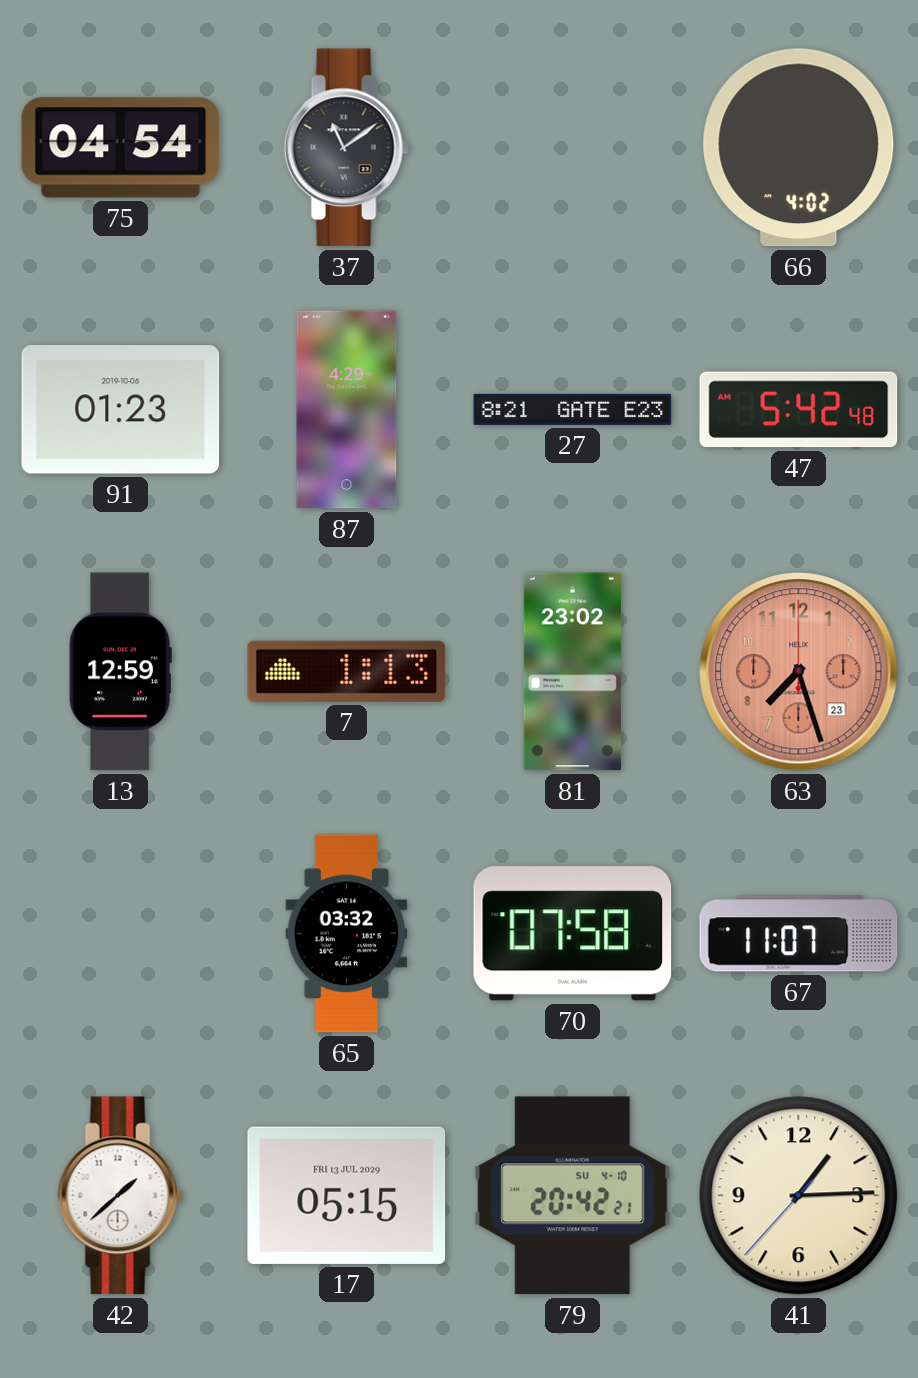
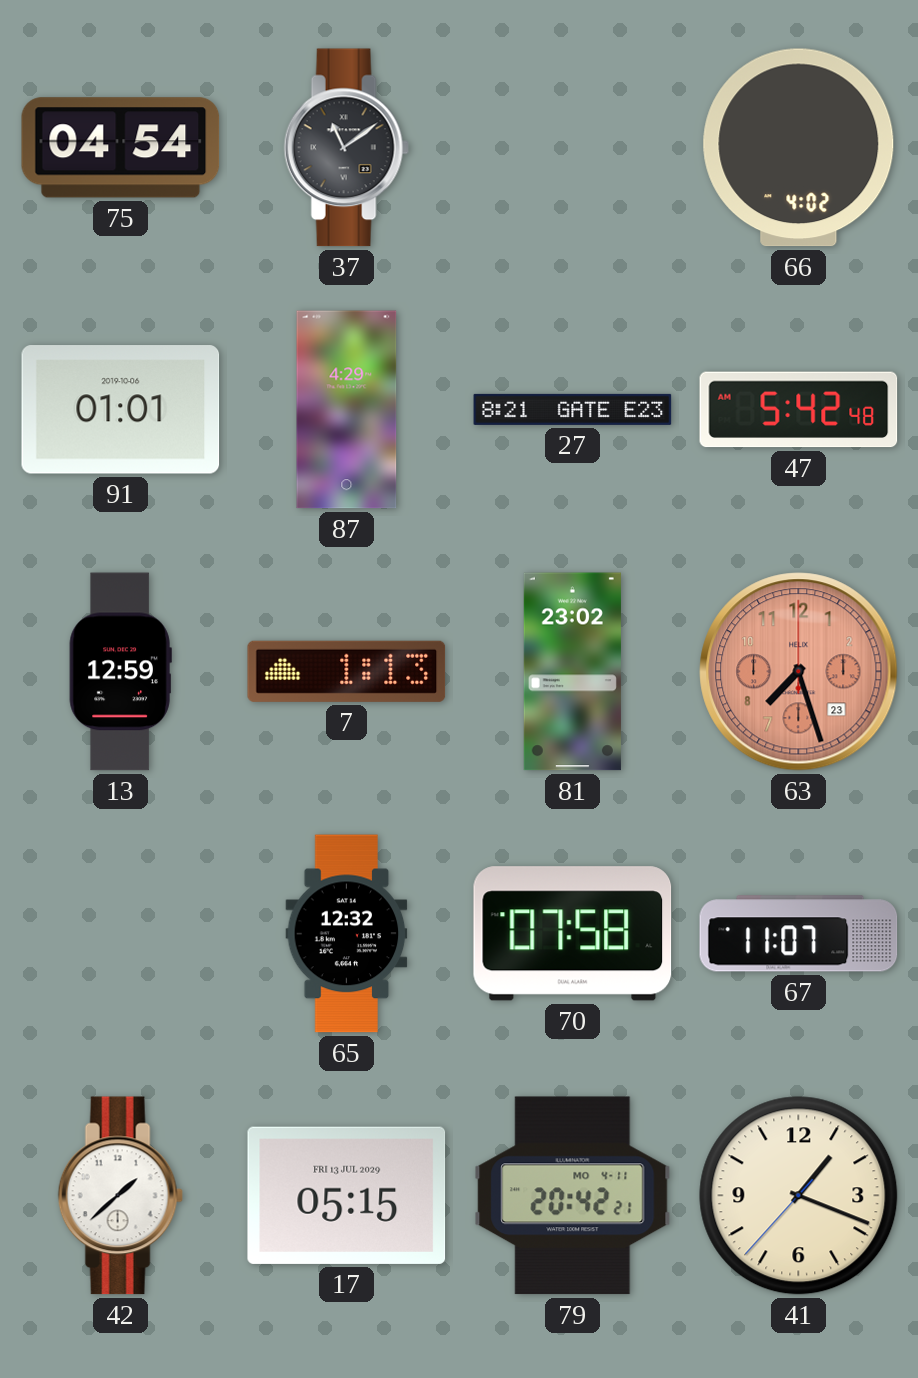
91: 01:23 -> 01:01 (121, 410)
65: 03:32 -> 12:32 (347, 934)
79 date: SU 4-10 -> MO 4-11 (573, 1196)
41: 1:14 -> 1:18 (799, 1196)
